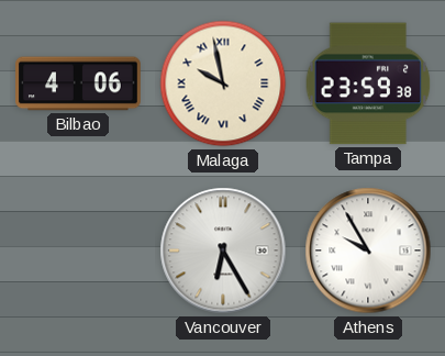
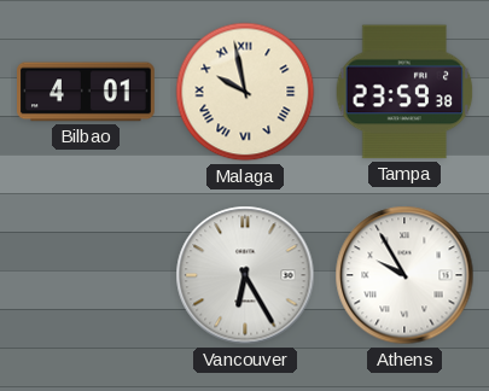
Bilbao: 4:06 -> 4:01 (86, 92)
